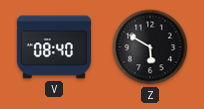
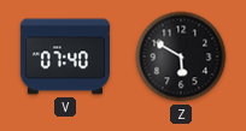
V: 08:40 -> 07:40 (64, 56)
